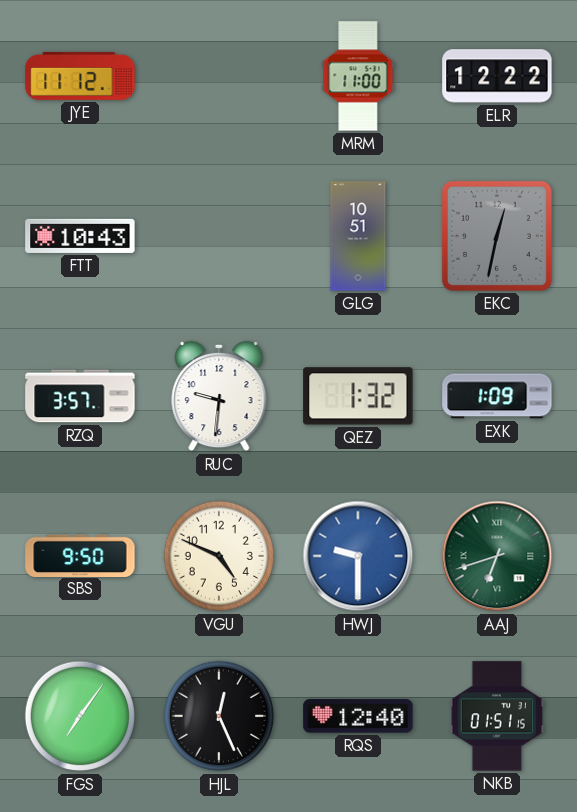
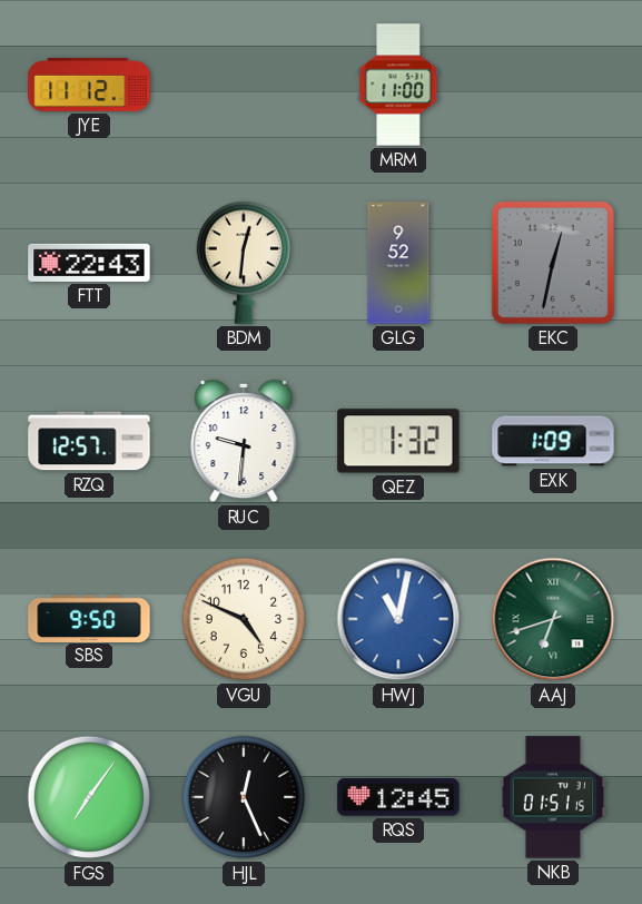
ELR: 12:22 -> none (497, 76)
FTT: 10:43 -> 22:43 (89, 263)
BDM: none -> 12:31 (243, 263)
GLG: 10:51 -> 9:52 (398, 263)
RZQ: 3:57 -> 12:57 (89, 441)
HWJ: 9:30 -> 11:02 (398, 619)
RQS: 12:40 -> 12:45 (398, 797)
